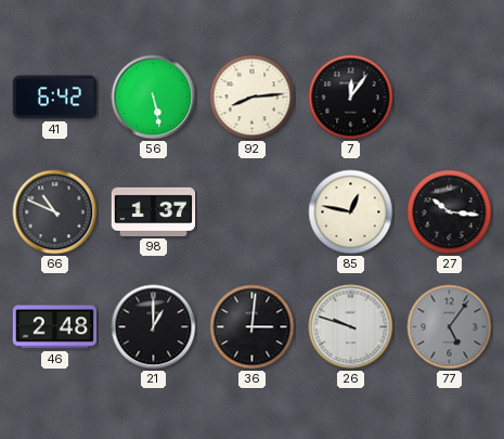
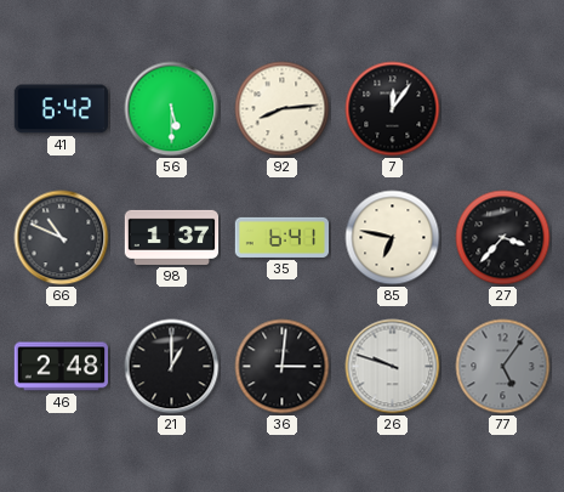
56: 5:28 -> 5:30 (172, 109)
35: none -> 6:41 (283, 237)
85: 12:47 -> 6:47 (393, 238)
27: 10:16 -> 3:37 (503, 238)
